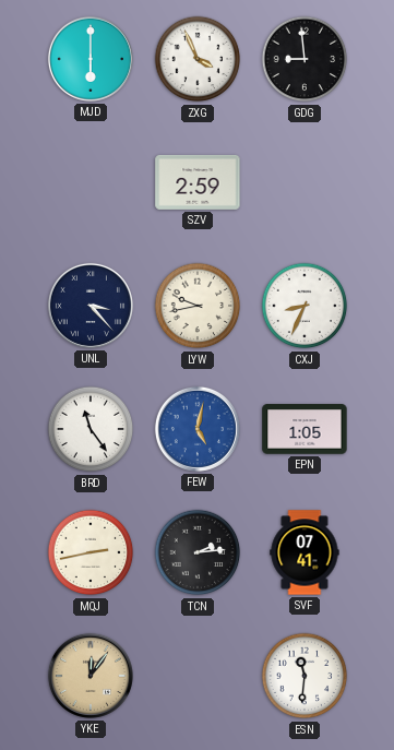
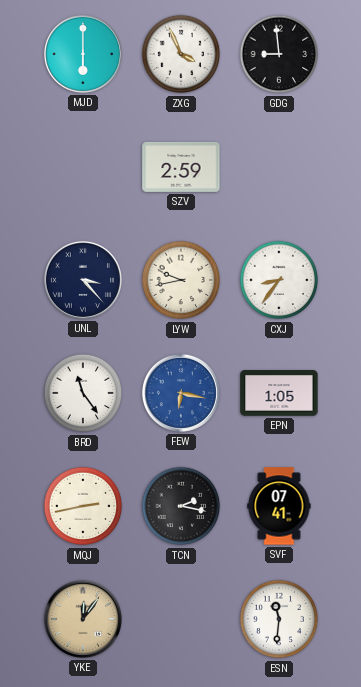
CXJ: 8:34 -> 8:36 (279, 280)
FEW: 5:02 -> 6:17 (181, 393)
TCN: 2:14 -> 2:17 (181, 506)
